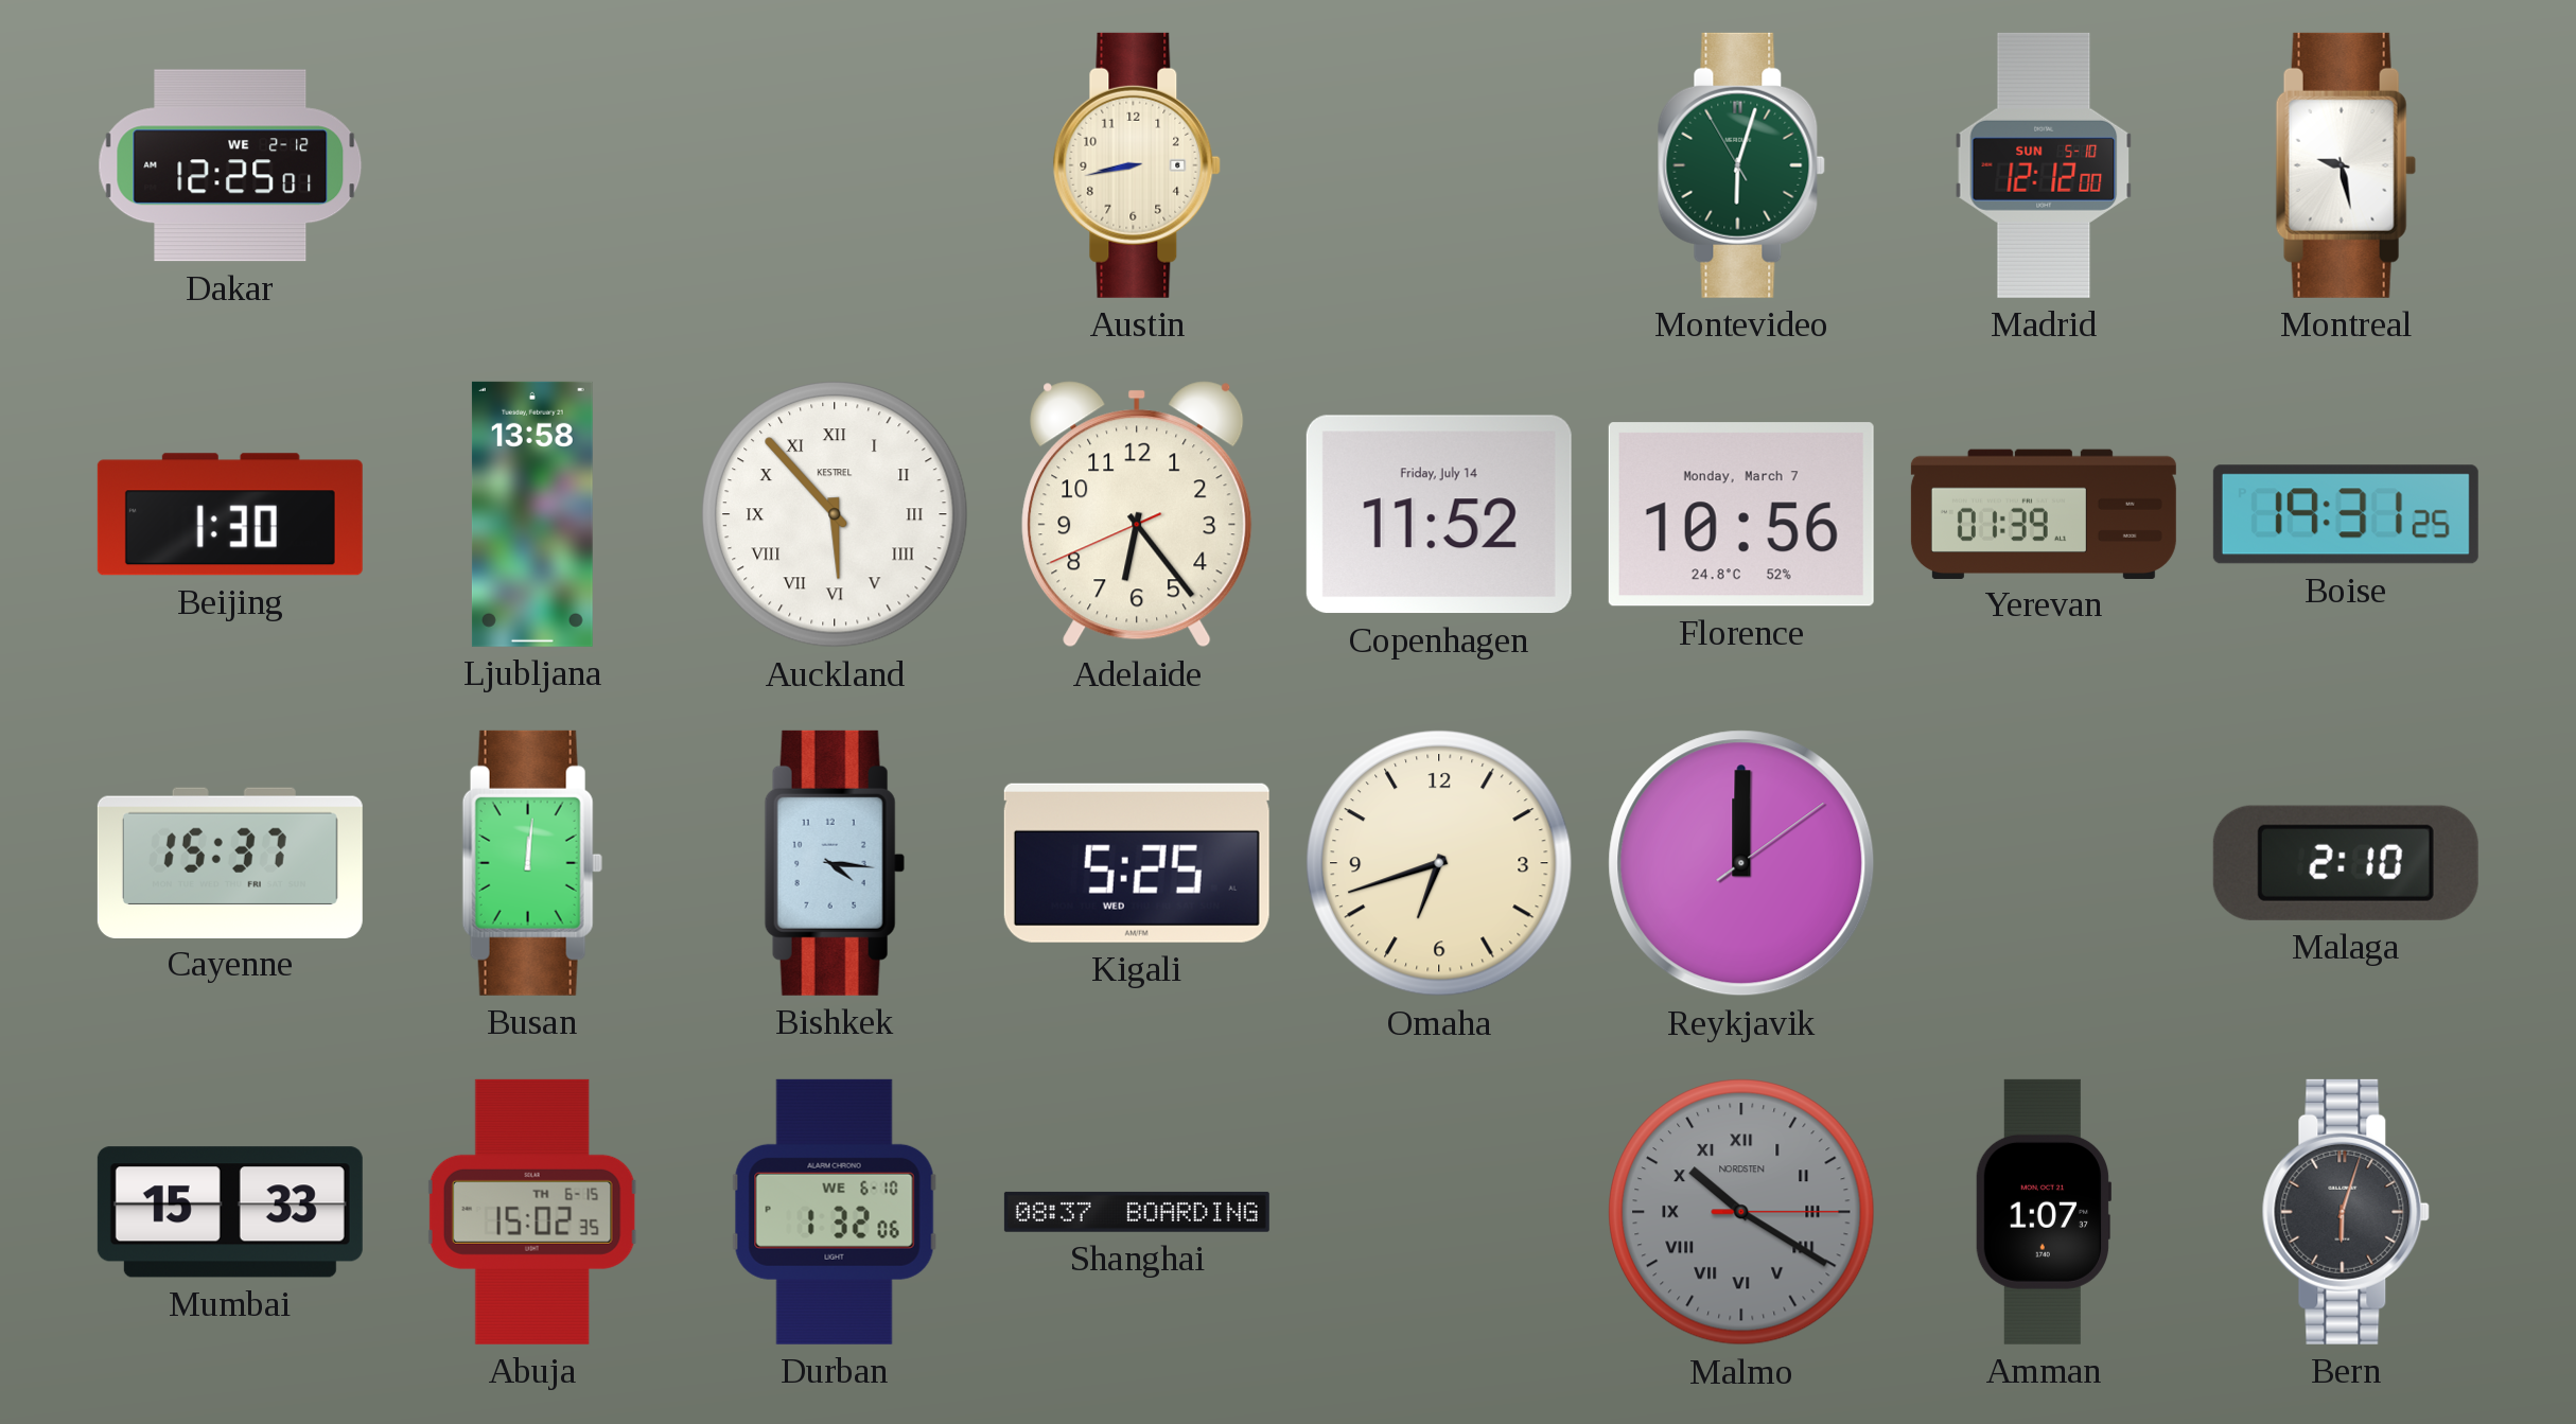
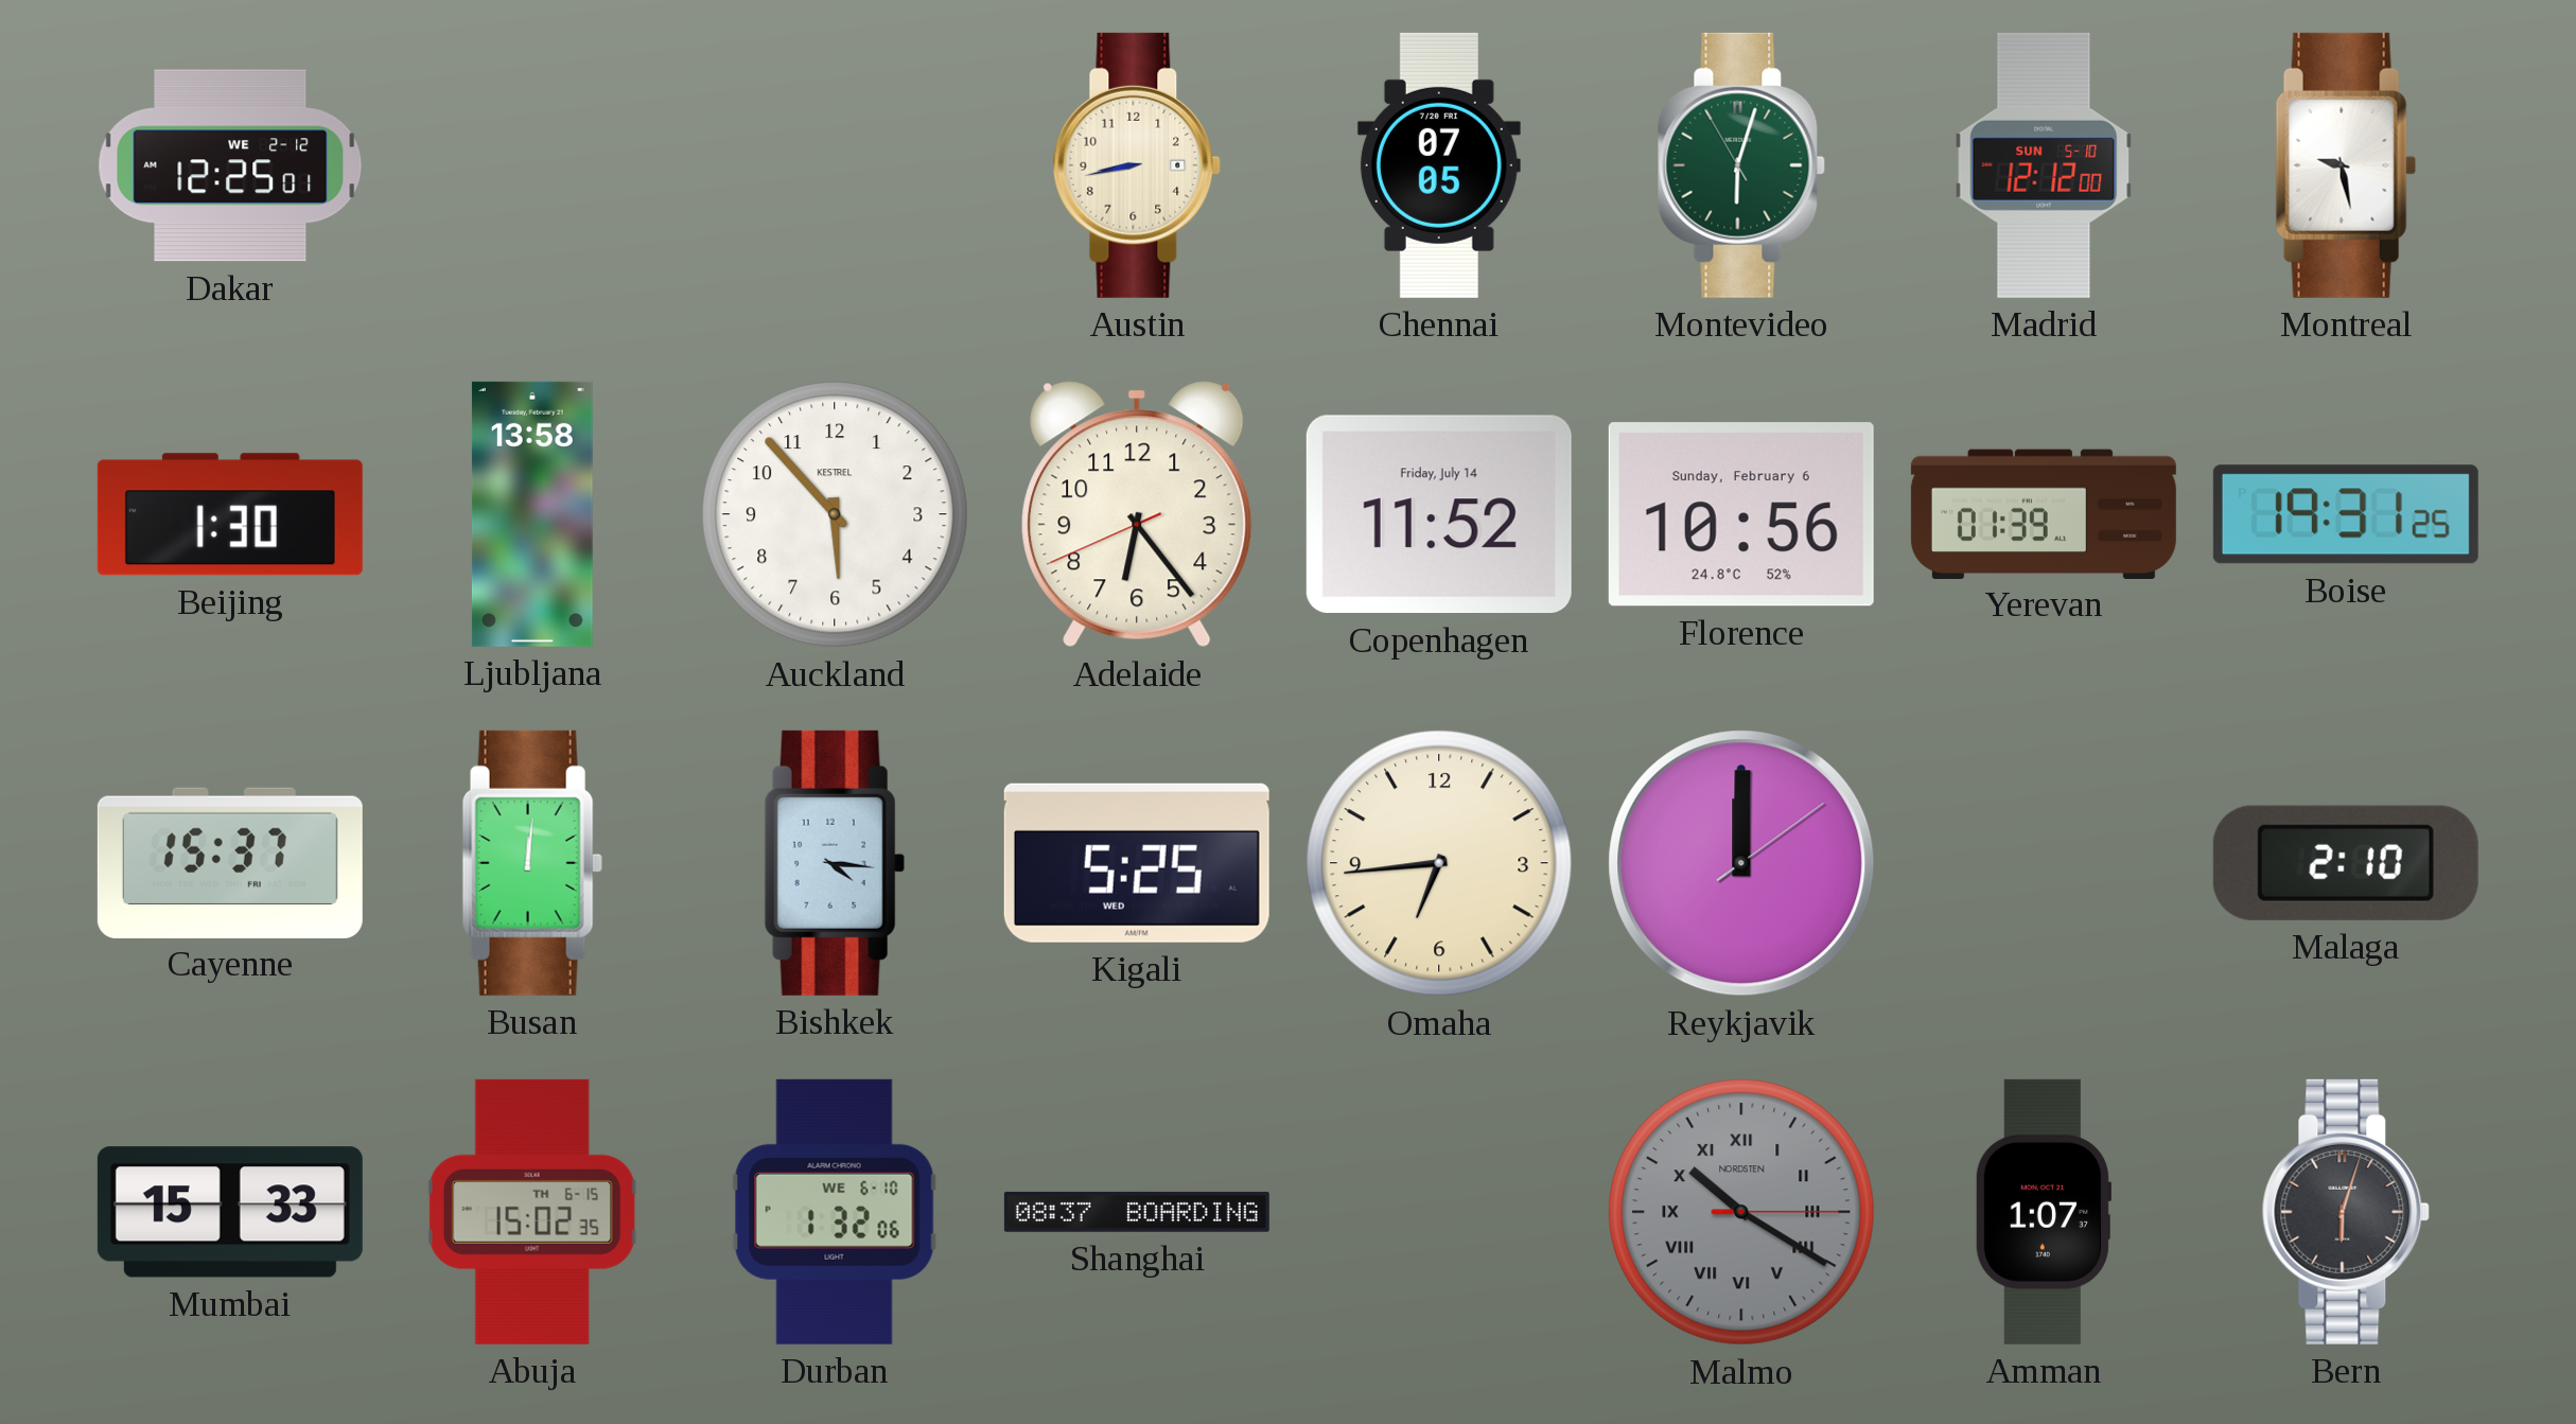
Chennai: none -> 07:05 (1439, 165)
Auckland numerals: Roman -> Arabic (835, 514)
Florence date: Monday, March 7 -> Sunday, February 6 (1741, 514)
Omaha: 6:42 -> 6:44 (1439, 863)
